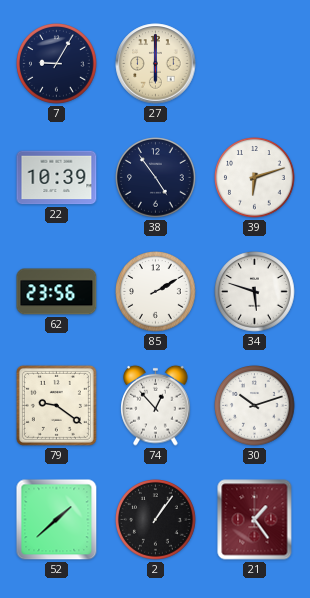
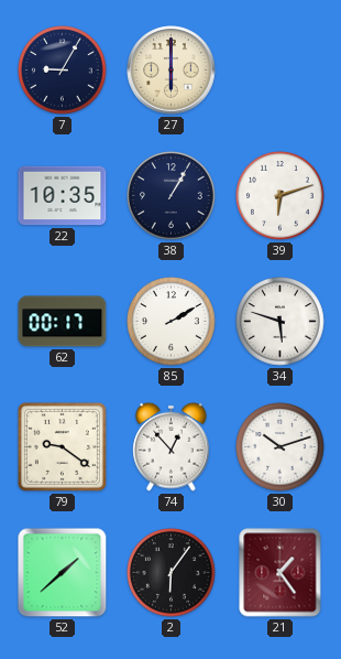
22: 10:39 -> 10:35 (63, 196)
38: 4:54 -> 1:05 (172, 196)
62: 23:56 -> 00:17 (63, 322)
2: 1:06 -> 6:06 (172, 573)
